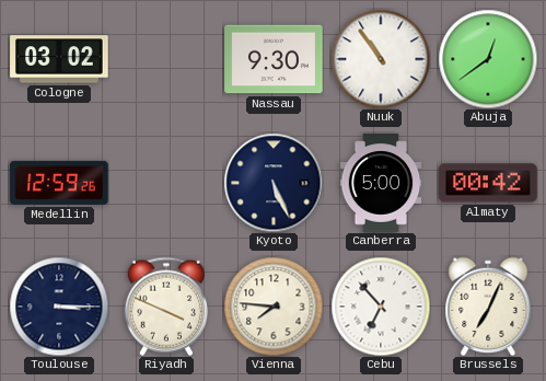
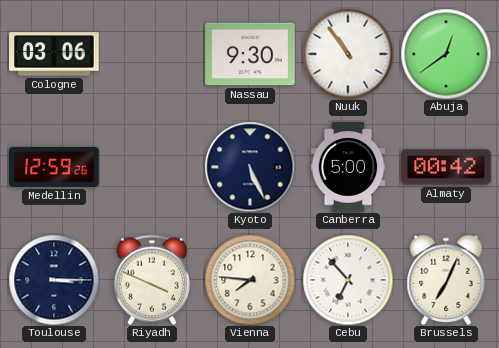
Cologne: 03:02 -> 03:06 (54, 54)
